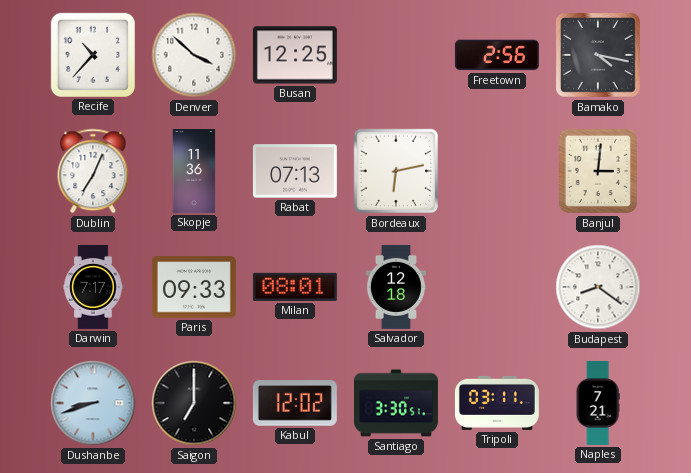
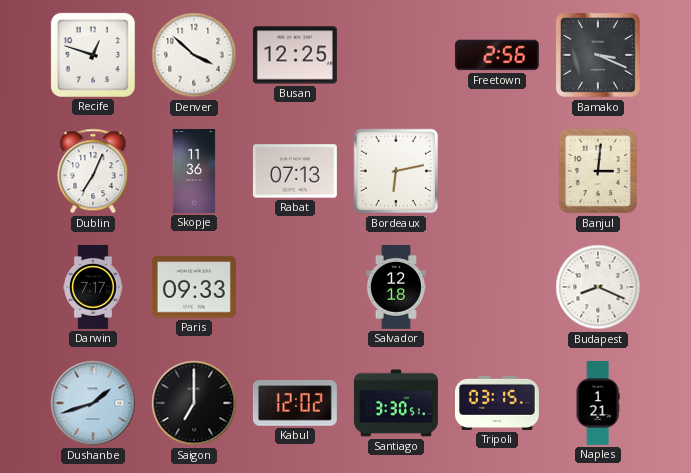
Recife: 10:37 -> 12:48 (93, 55)
Bamako: 4:17 -> 3:19 (599, 56)
Milan: 08:01 -> none (295, 287)
Budapest: 8:21 -> 8:19 (598, 287)
Dushanbe: 8:42 -> 1:42 (93, 403)
Tripoli: 03:11 -> 03:15 (497, 403)
Naples: 7:21 -> 1:21 (598, 403)
